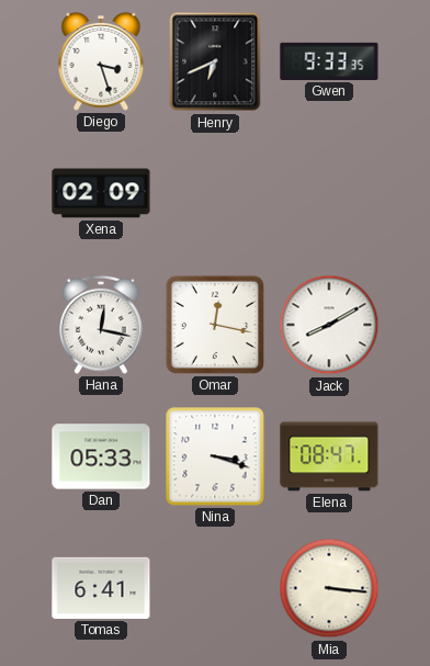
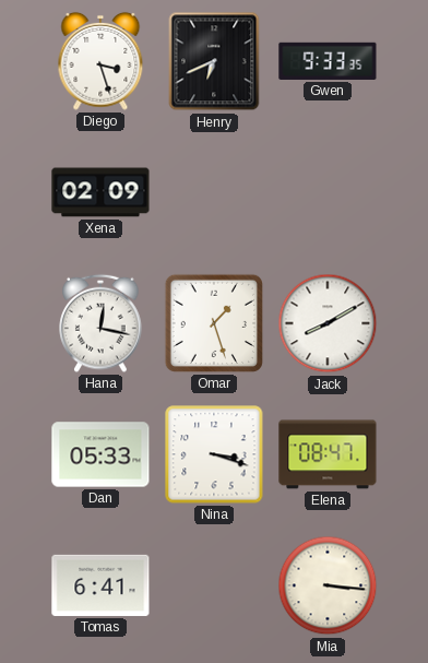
Omar: 12:17 -> 1:27 (214, 323)
